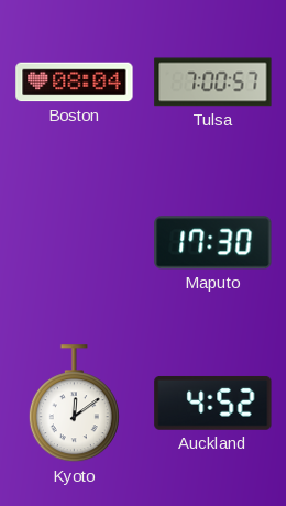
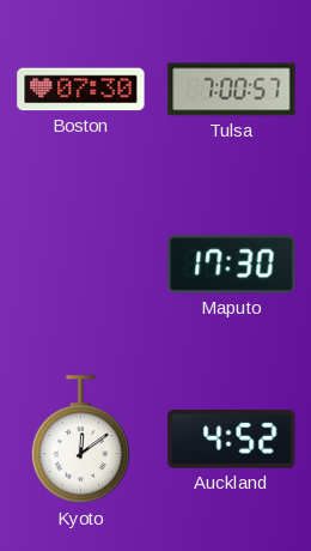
Boston: 08:04 -> 07:30 (81, 90)
